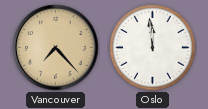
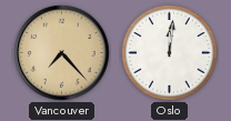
Oslo: 11:59 -> 12:01 (170, 53)
